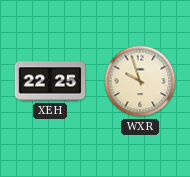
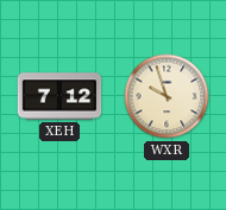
XEH: 22:25 -> 7:12 (59, 96)
